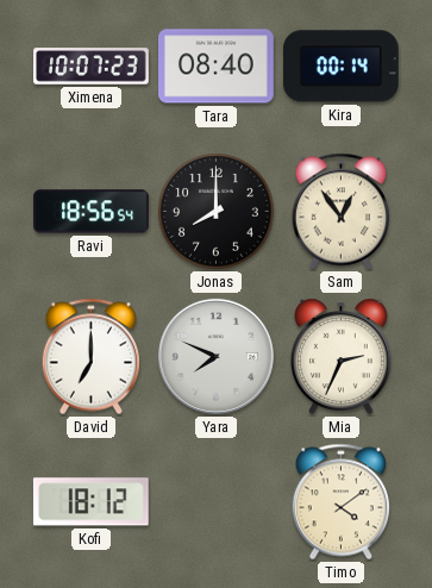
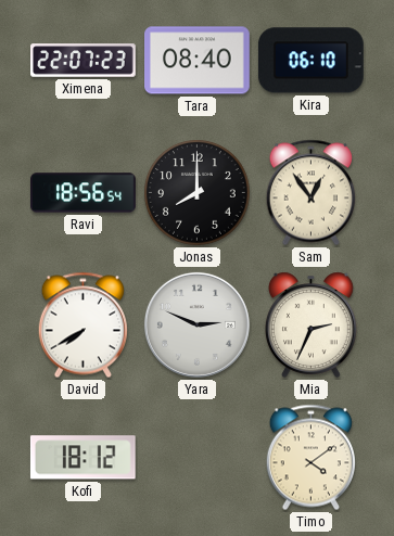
Ximena: 10:07 -> 22:07 (84, 61)
Kira: 00:14 -> 06:10 (310, 61)
David: 7:00 -> 7:40 (82, 326)
Yara: 7:49 -> 2:49 (196, 324)
